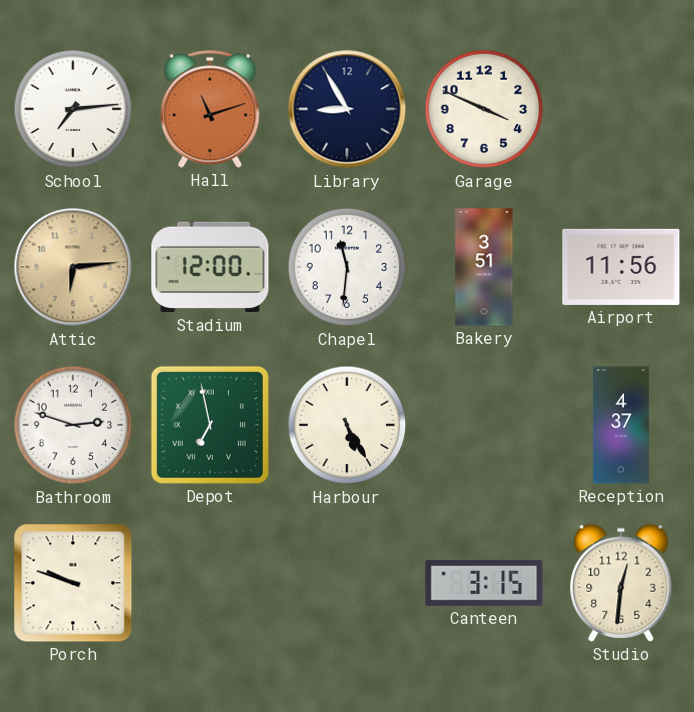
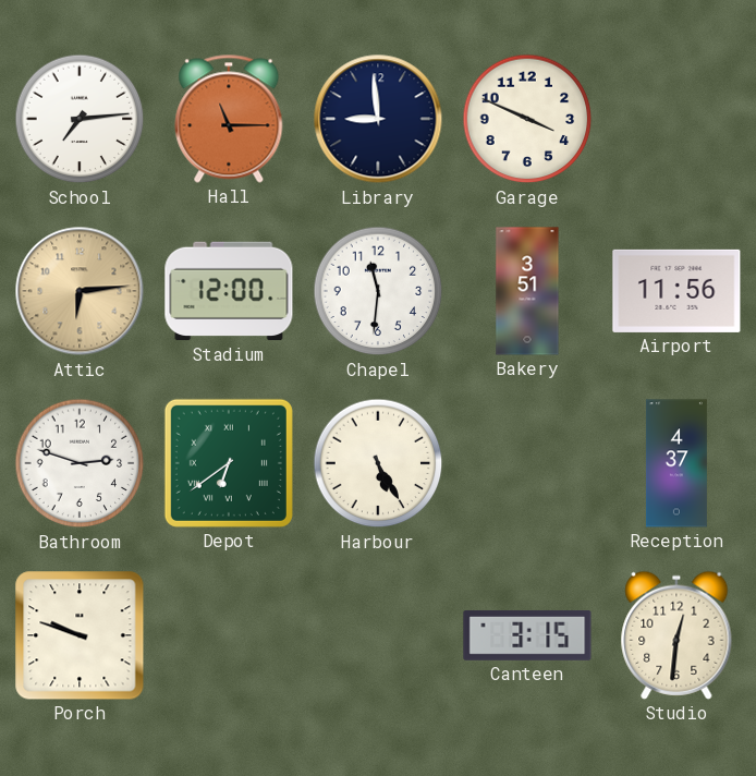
Hall: 11:12 -> 11:15 (229, 119)
Library: 8:55 -> 8:59 (378, 119)
Depot: 6:58 -> 6:39 (229, 463)
